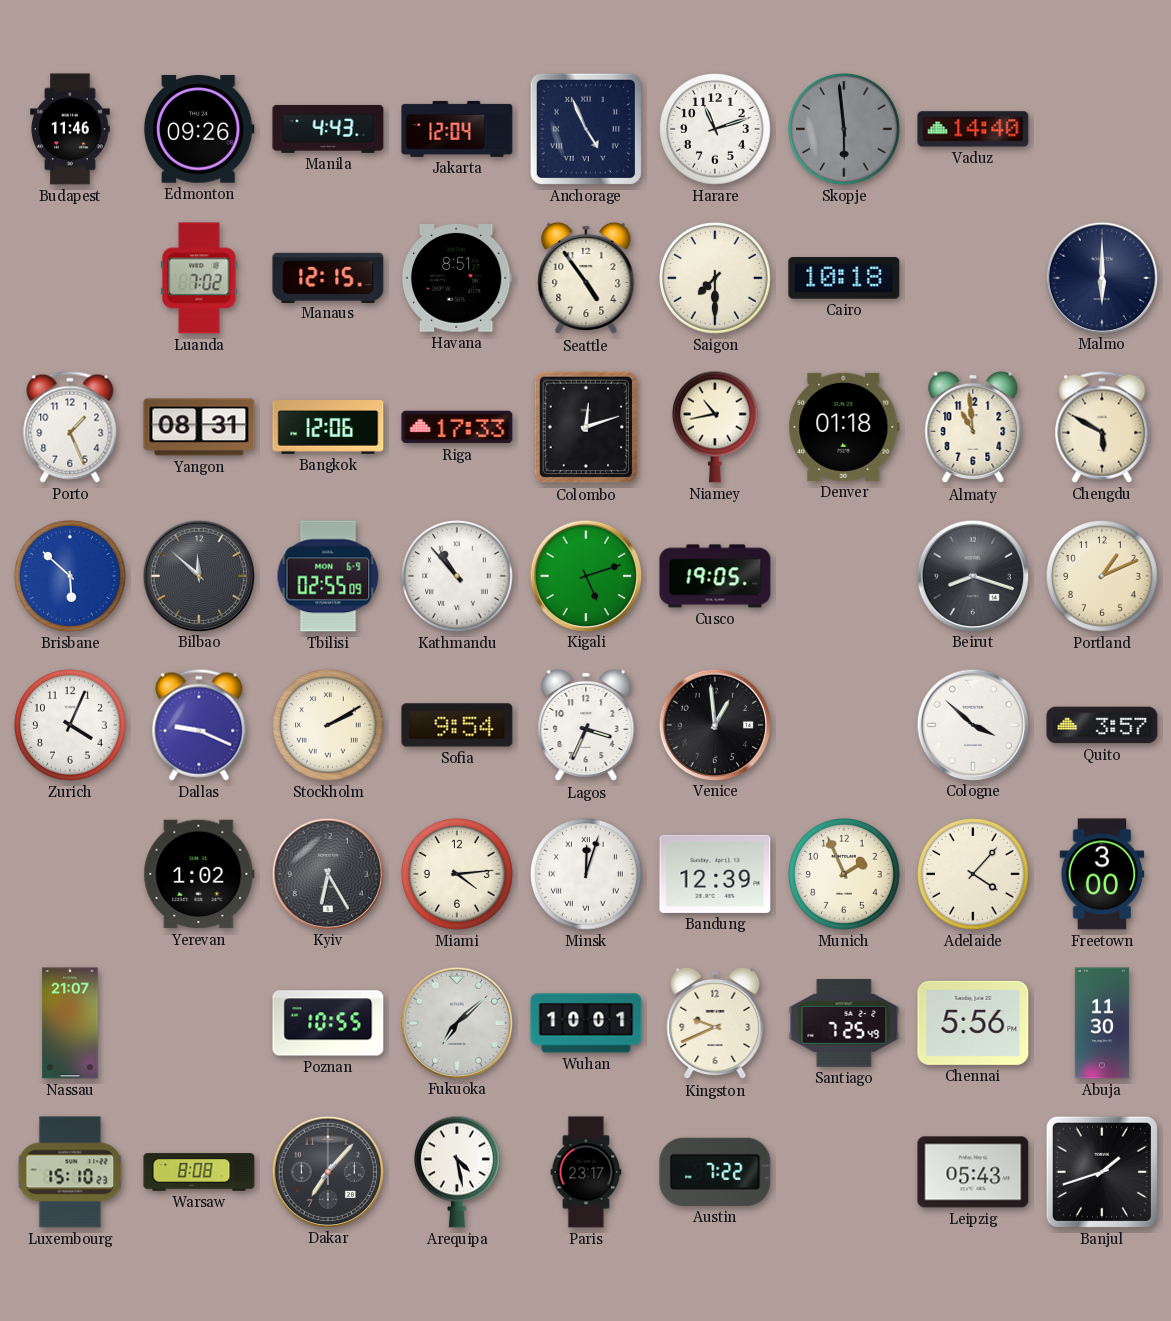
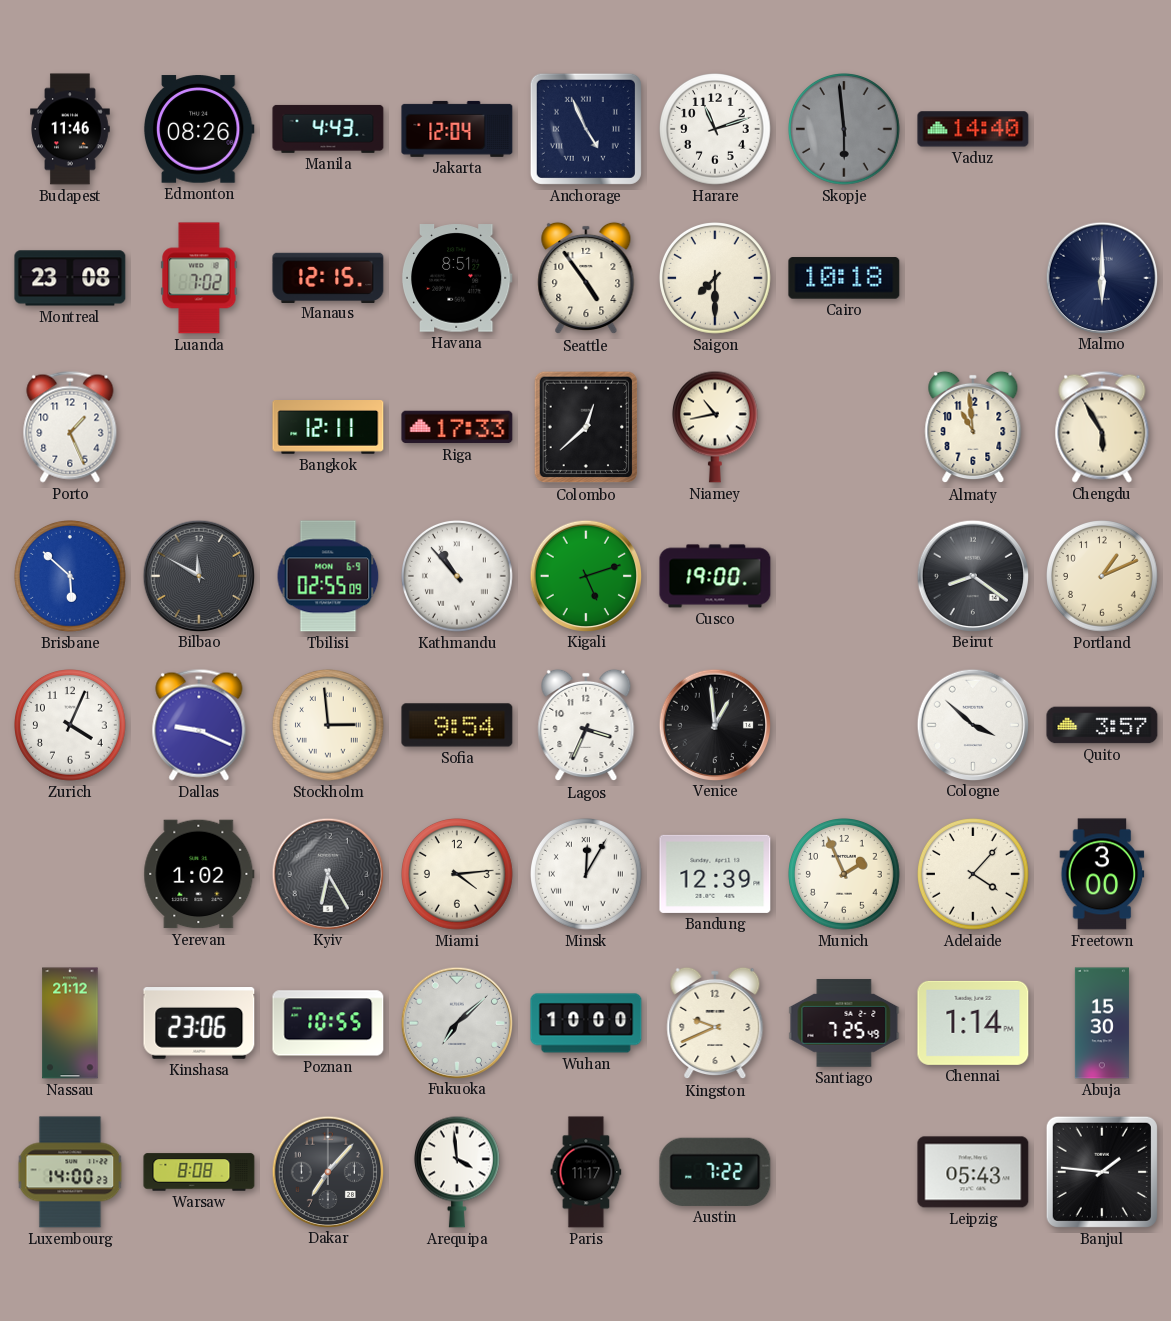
Edmonton: 09:26 -> 08:26 (199, 129)
Montreal: none -> 23:08 (70, 278)
Yangon: 08:31 -> none (199, 427)
Bangkok: 12:06 -> 12:11 (328, 428)
Colombo: 12:12 -> 12:38 (586, 427)
Denver: 01:18 -> none (844, 427)
Chengdu: 5:50 -> 5:55 (1102, 427)
Bilbao: 11:52 -> 11:50 (198, 575)
Cusco: 19:05 -> 19:00 (715, 576)
Beirut: 8:18 -> 8:21 (972, 575)
Stockholm: 2:10 -> 2:59 (329, 726)
Minsk: 12:03 -> 12:05 (587, 875)
Nassau: 21:07 -> 21:12 (70, 1023)
Kinshasa: none -> 23:06 (199, 1024)
Wuhan: 10:01 -> 10:00 (586, 1023)
Chennai: 5:56 -> 1:14 (973, 1023)
Abuja: 11:30 -> 15:30 (1102, 1023)
Luxembourg: 15:10 -> 14:00 (70, 1172)
Arequipa: 4:28 -> 3:59 (457, 1172)
Paris: 23:17 -> 11:17 (586, 1172)
Banjul: 1:42 -> 1:46 (1102, 1172)
